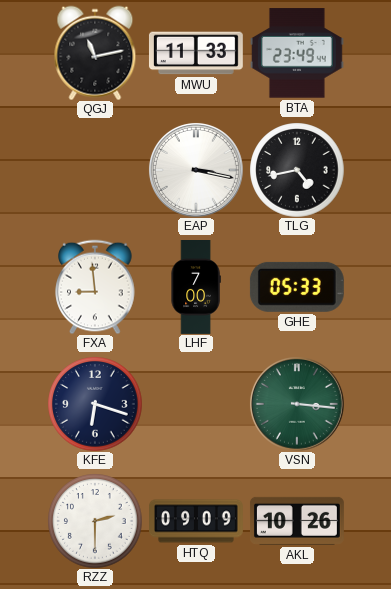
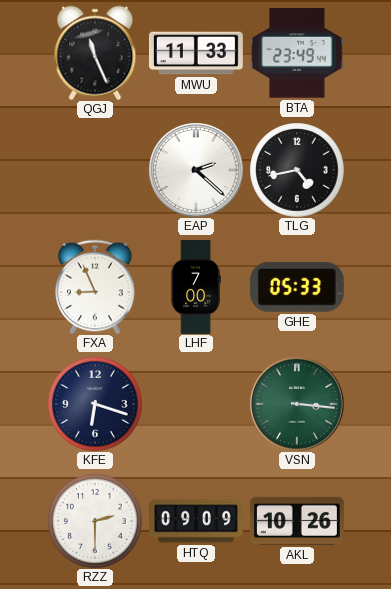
QGJ: 11:13 -> 11:26 (95, 53)
EAP: 3:17 -> 2:22 (196, 170)
FXA: 8:59 -> 8:56 (95, 287)
